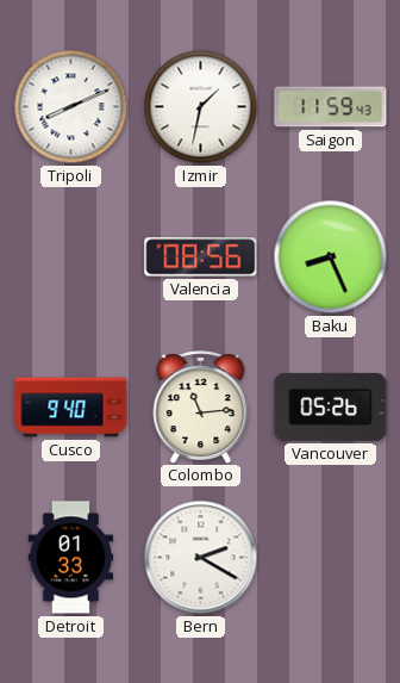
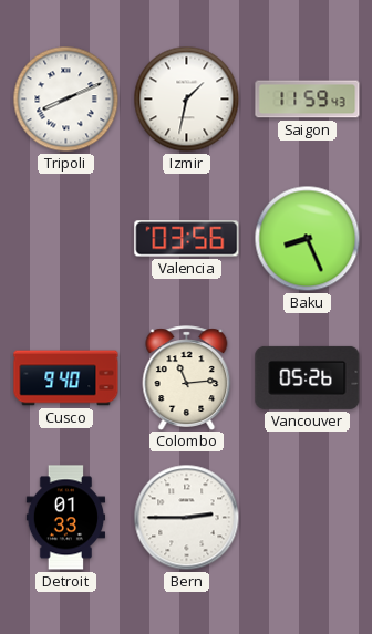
Valencia: 08:56 -> 03:56 (187, 239)
Bern: 2:20 -> 2:45 (187, 518)
